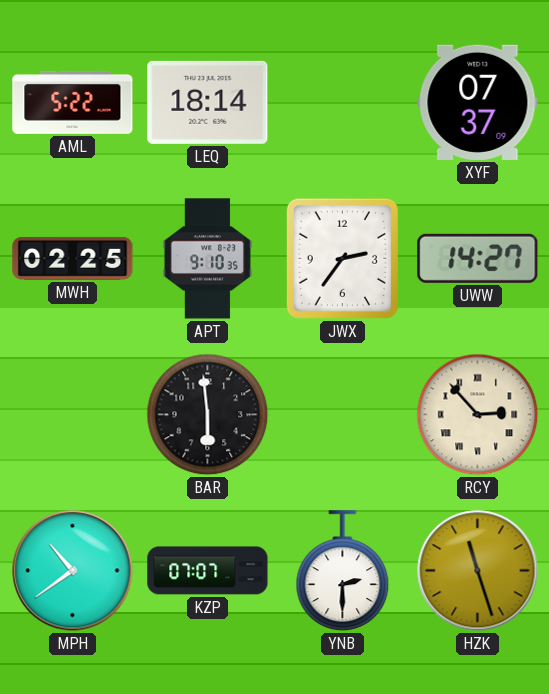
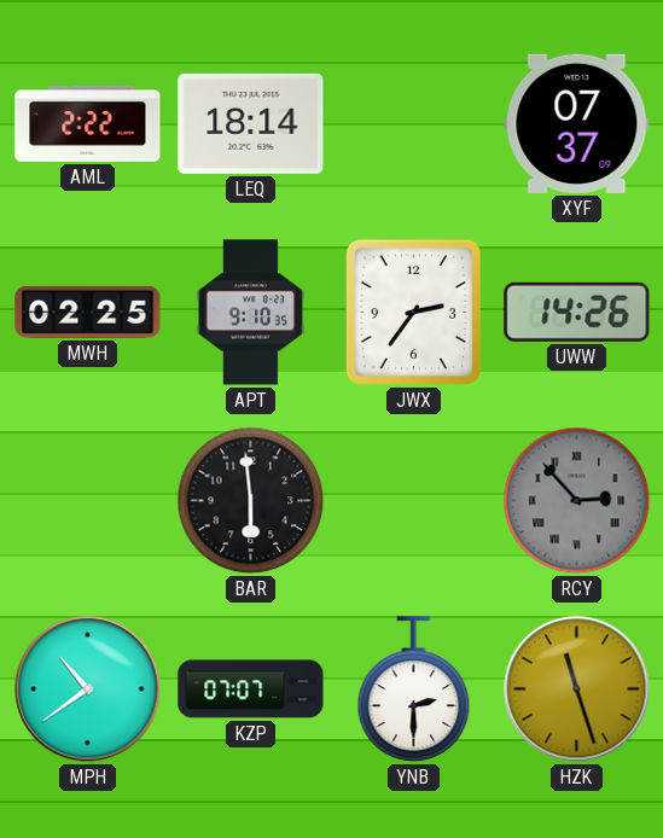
AML: 5:22 -> 2:22 (88, 123)
UWW: 14:27 -> 14:26 (577, 312)
RCY dial: cream -> grey (577, 501)
